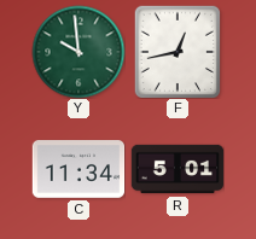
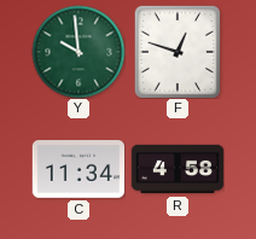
F: 12:43 -> 12:48 (176, 52)
R: 5:01 -> 4:58 (178, 169)
